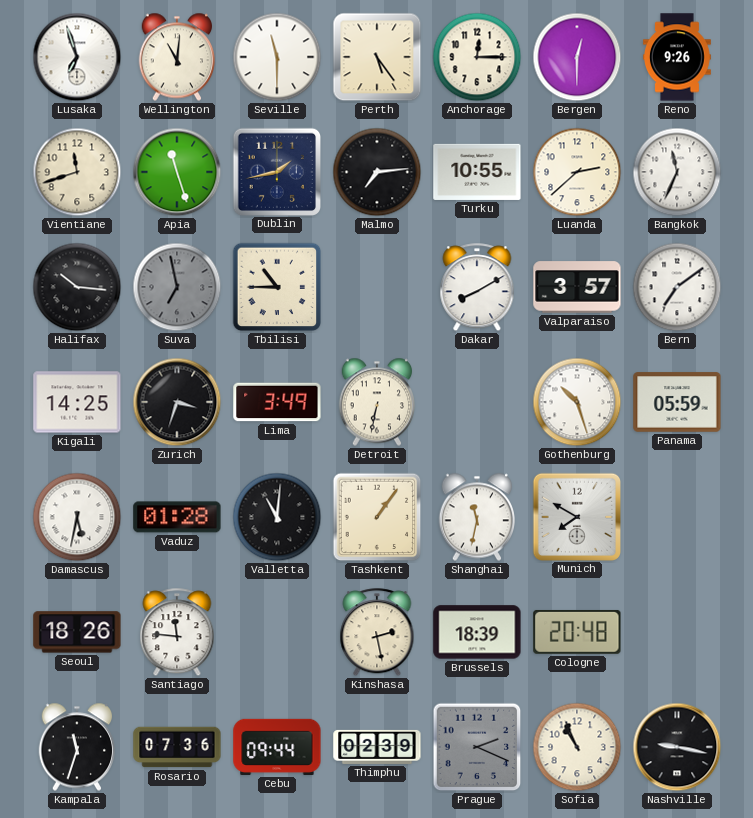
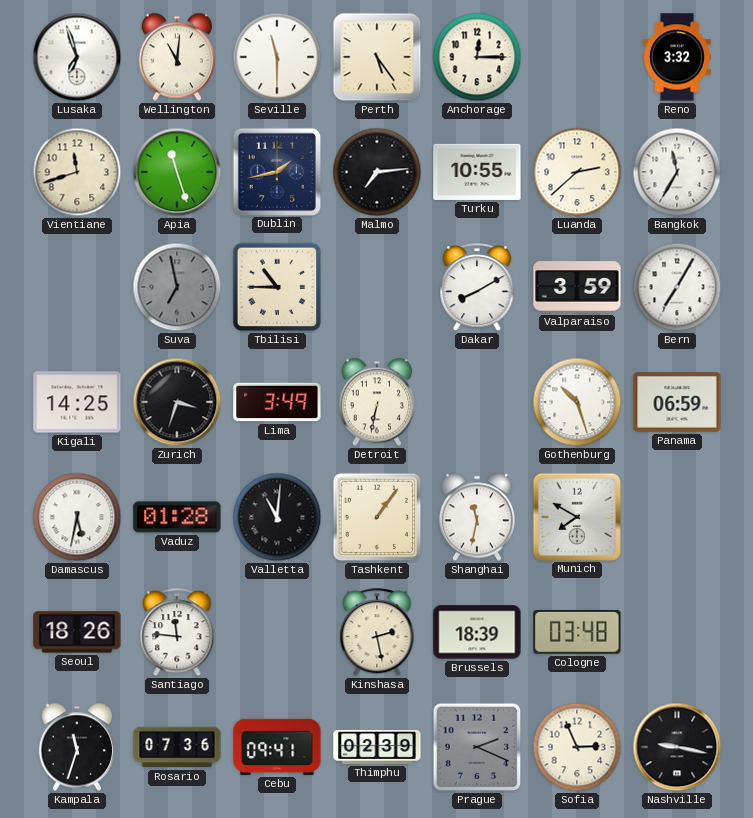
Bergen: 12:30 -> none (577, 57)
Reno: 9:26 -> 3:32 (678, 57)
Bangkok: 11:34 -> 11:35 (677, 172)
Halifax: 10:16 -> none (77, 287)
Valparaiso: 3:57 -> 3:59 (577, 287)
Bern: 7:09 -> 7:05 (677, 287)
Panama: 05:59 -> 06:59 (677, 402)
Cologne: 20:48 -> 03:48 (577, 632)
Cebu: 09:44 -> 09:41 (277, 747)
Sofia: 10:56 -> 2:56 (577, 747)
